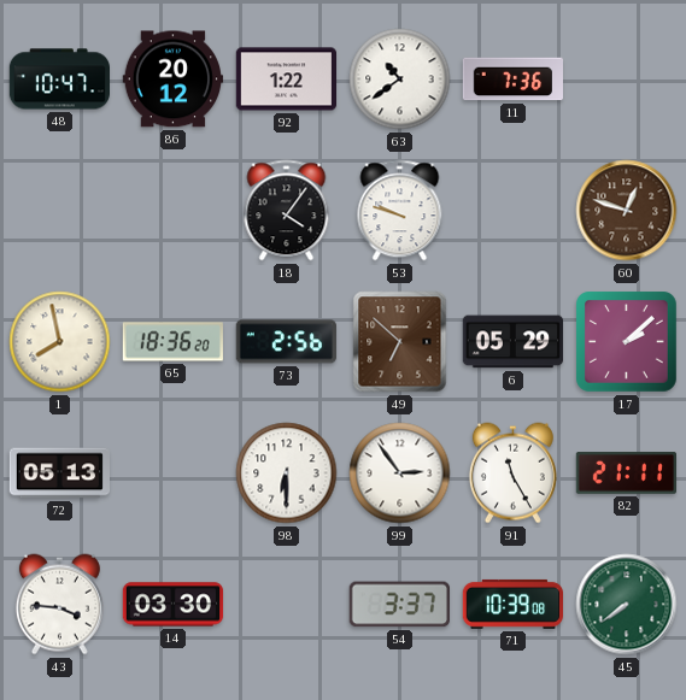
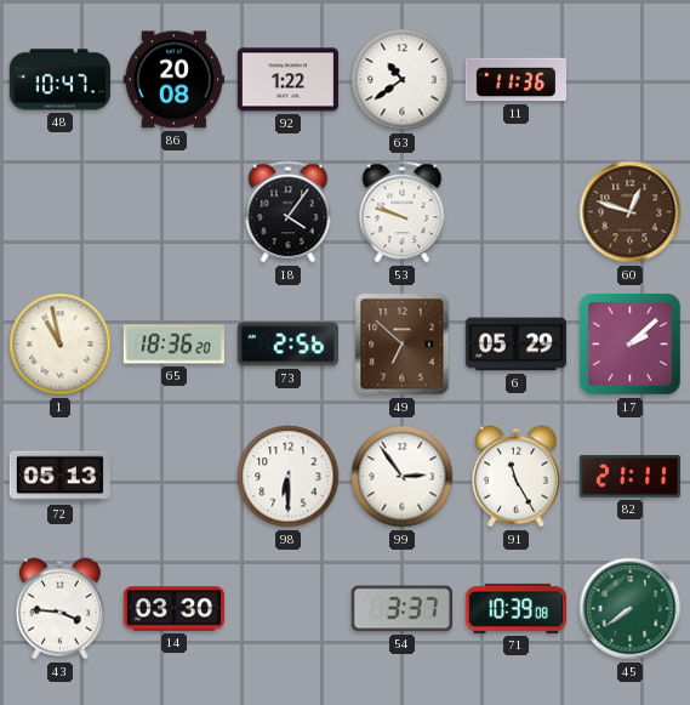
86: 20:12 -> 20:08 (173, 80)
11: 7:36 -> 11:36 (515, 80)
1: 7:58 -> 10:58 (61, 345)
